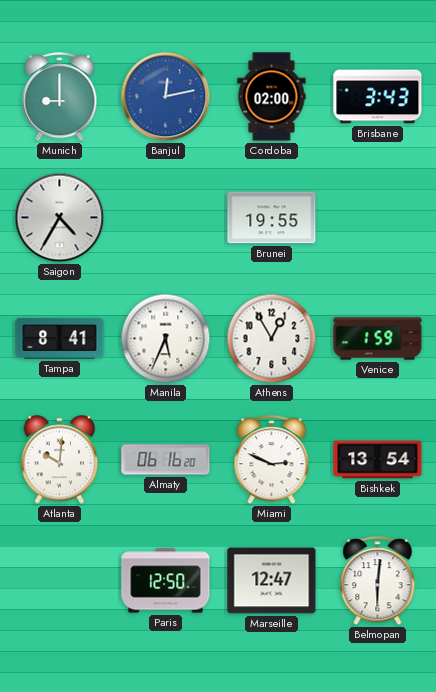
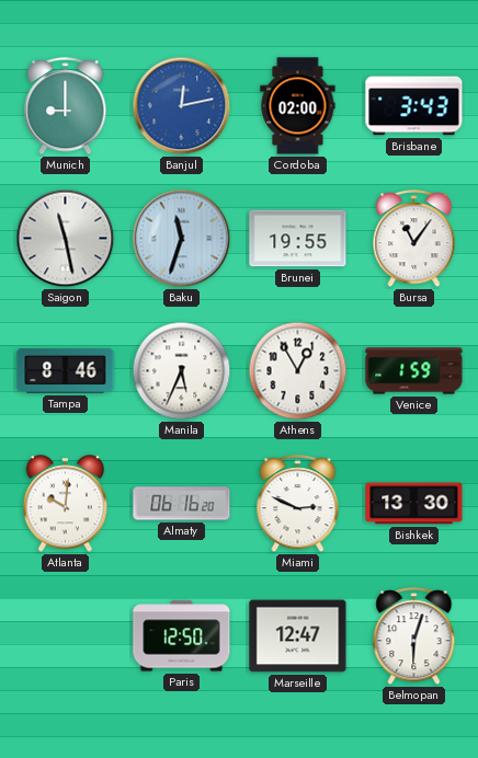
Saigon: 4:35 -> 11:28 (66, 239)
Baku: none -> 11:33 (182, 239)
Bursa: none -> 11:06 (414, 239)
Tampa: 8:41 -> 8:46 (66, 370)
Bishkek: 13:54 -> 13:30 (414, 504)
Belmopan: 6:01 -> 6:03 (414, 636)
